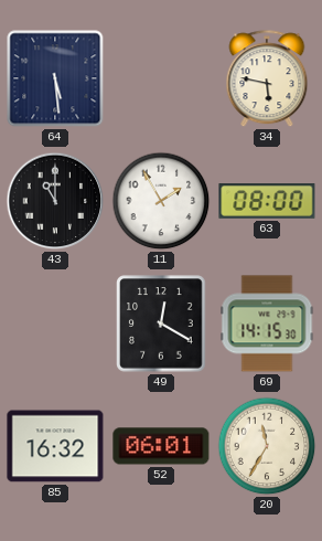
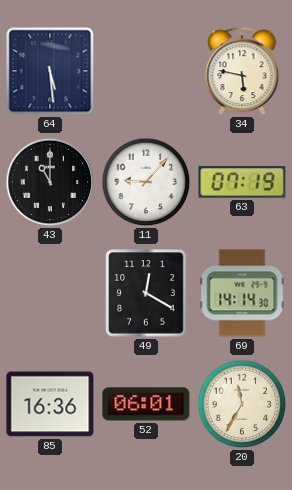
11: 1:55 -> 9:07 (146, 182)
63: 08:00 -> 07:19 (242, 182)
69: 14:15 -> 14:14 (242, 293)
85: 16:32 -> 16:36 (50, 404)
